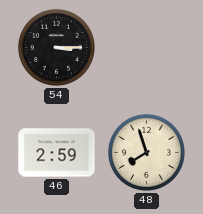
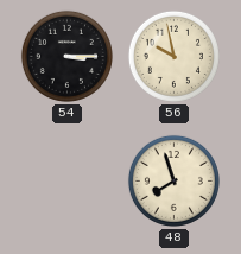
56: none -> 9:58 (173, 56)
46: 2:59 -> none (57, 153)
